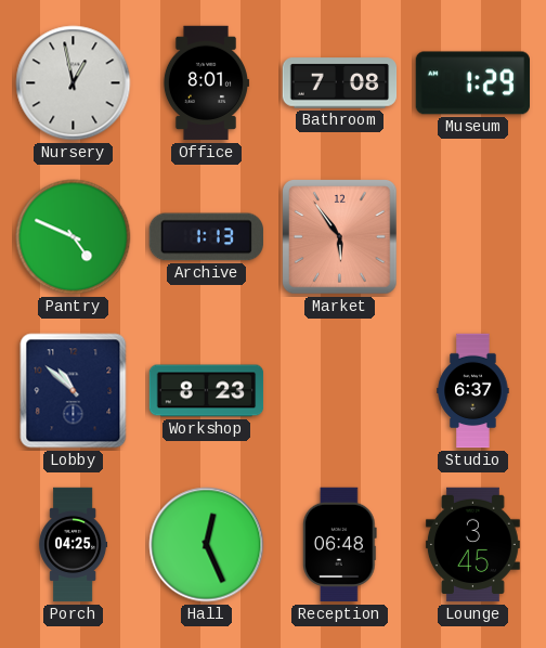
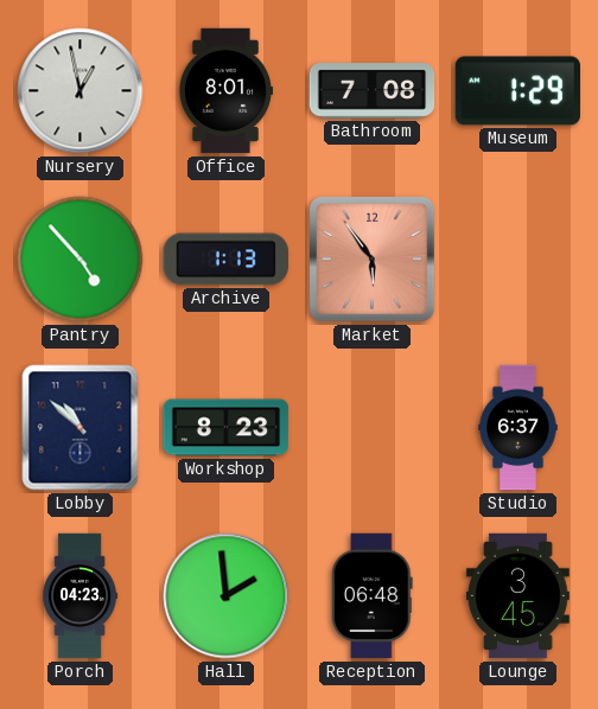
Pantry: 4:49 -> 4:53 (81, 260)
Porch: 04:25 -> 04:23 (81, 596)
Hall: 12:26 -> 1:59 (227, 596)
